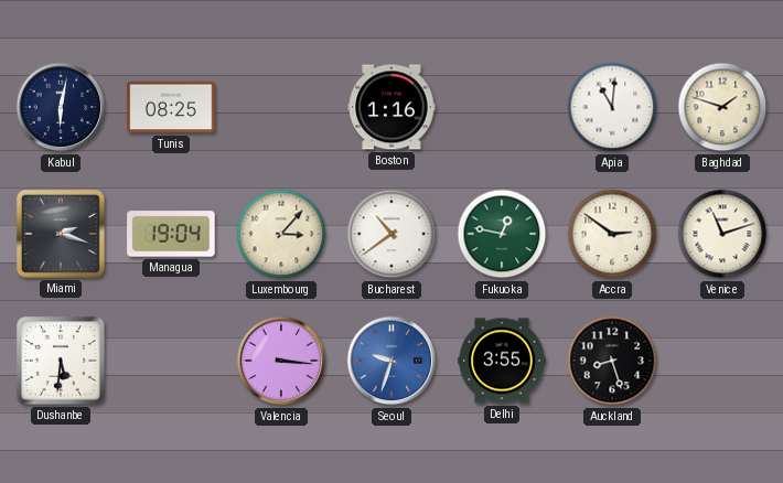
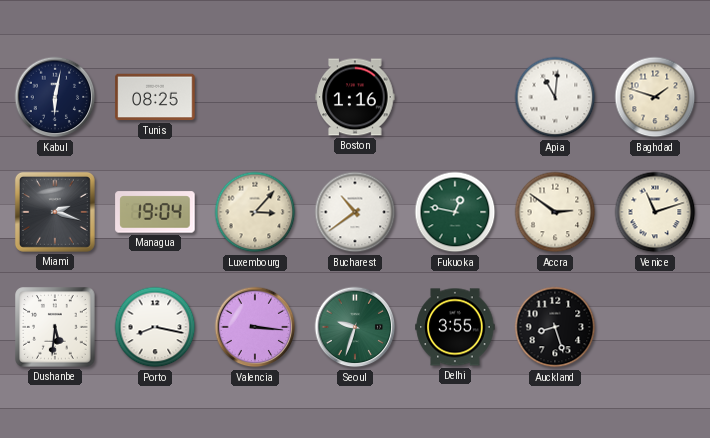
Porto: none -> 8:17 (155, 327)
Seoul dial: blue -> green (355, 327)
